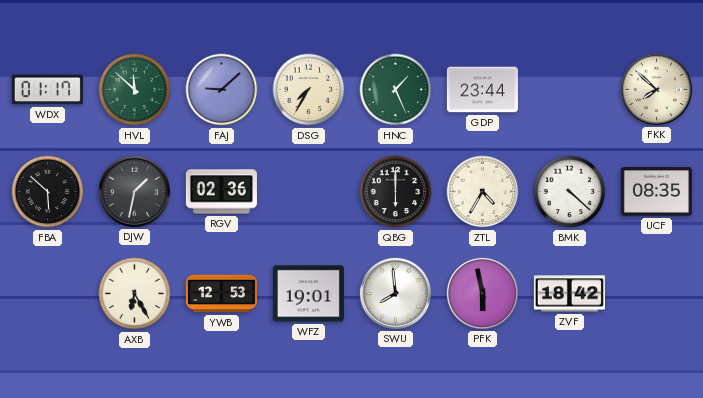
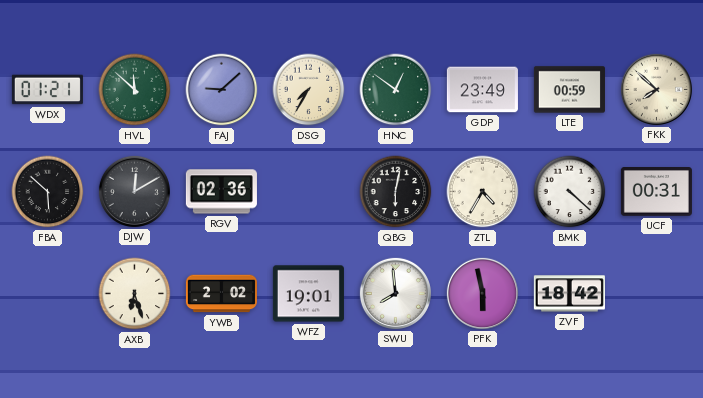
WDX: 01:17 -> 01:21 (47, 90)
HNC: 1:26 -> 12:51 (396, 90)
GDP: 23:44 -> 23:49 (482, 90)
LTE: none -> 00:59 (569, 90)
DJW: 1:32 -> 12:10 (134, 191)
QBG: 6:00 -> 6:02 (396, 192)
UCF: 08:35 -> 00:31 (656, 192)
AXB: 6:25 -> 6:27 (135, 294)
YWB: 12:53 -> 2:02 (221, 294)
